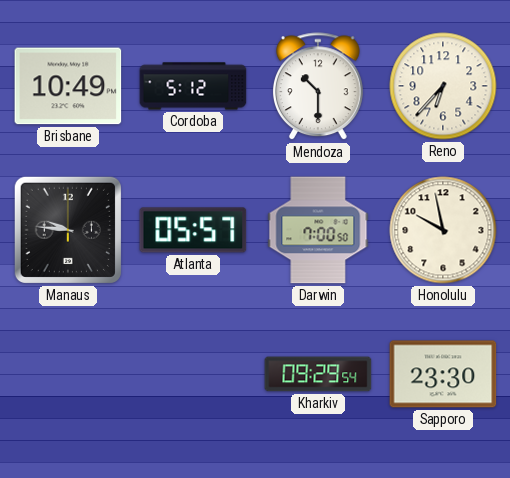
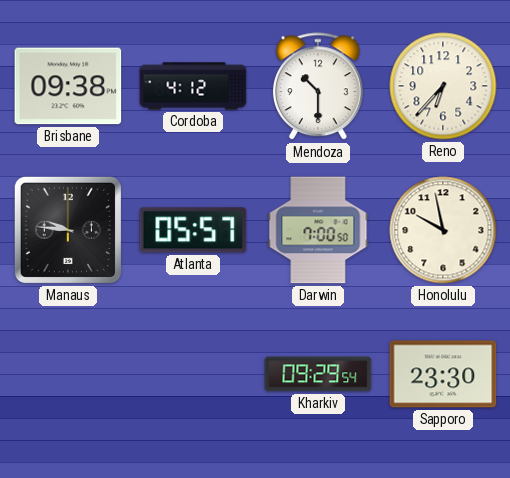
Brisbane: 10:49 -> 09:38 (68, 86)
Cordoba: 5:12 -> 4:12 (193, 86)
